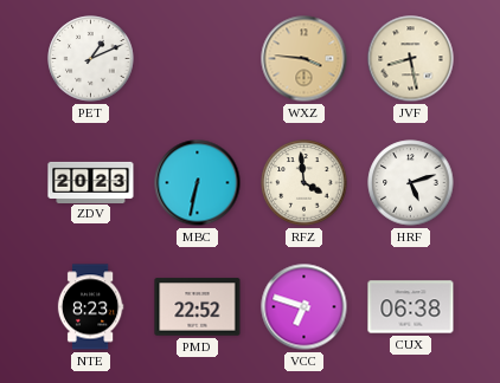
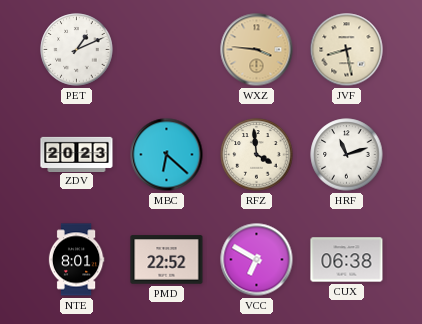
MBC: 6:32 -> 6:22 (167, 155)
HRF: 5:12 -> 11:12 (347, 155)
NTE: 8:23 -> 8:01 (76, 260)
VCC: 6:48 -> 6:50 (257, 260)
